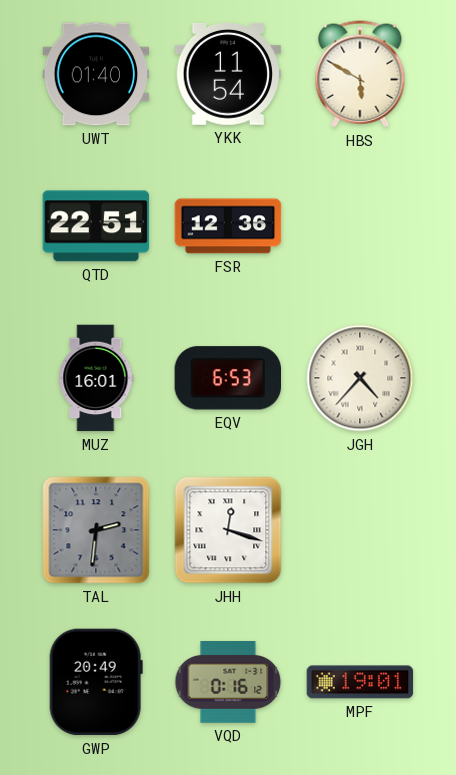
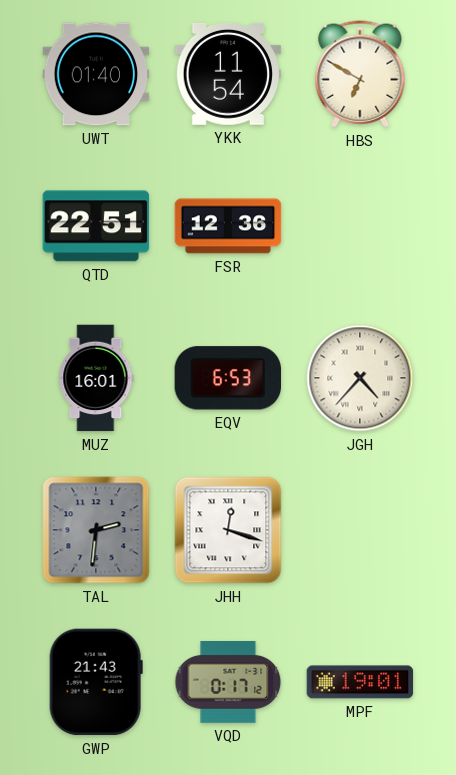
HBS: 5:50 -> 6:50 (360, 74)
GWP: 20:49 -> 21:43 (96, 682)
VQD: 0:16 -> 0:17 (228, 683)
